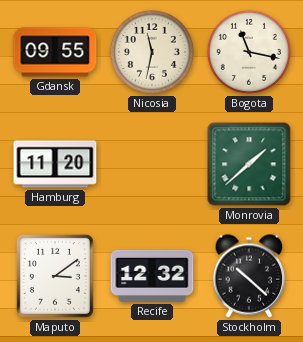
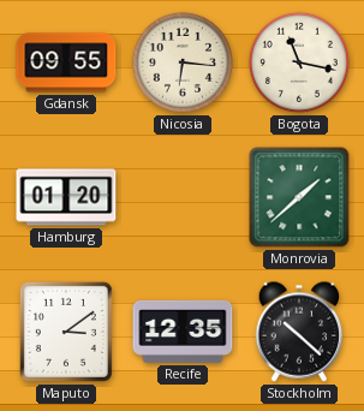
Nicosia: 11:32 -> 6:16 (183, 62)
Hamburg: 11:20 -> 01:20 (66, 197)
Recife: 12:32 -> 12:35 (183, 332)
